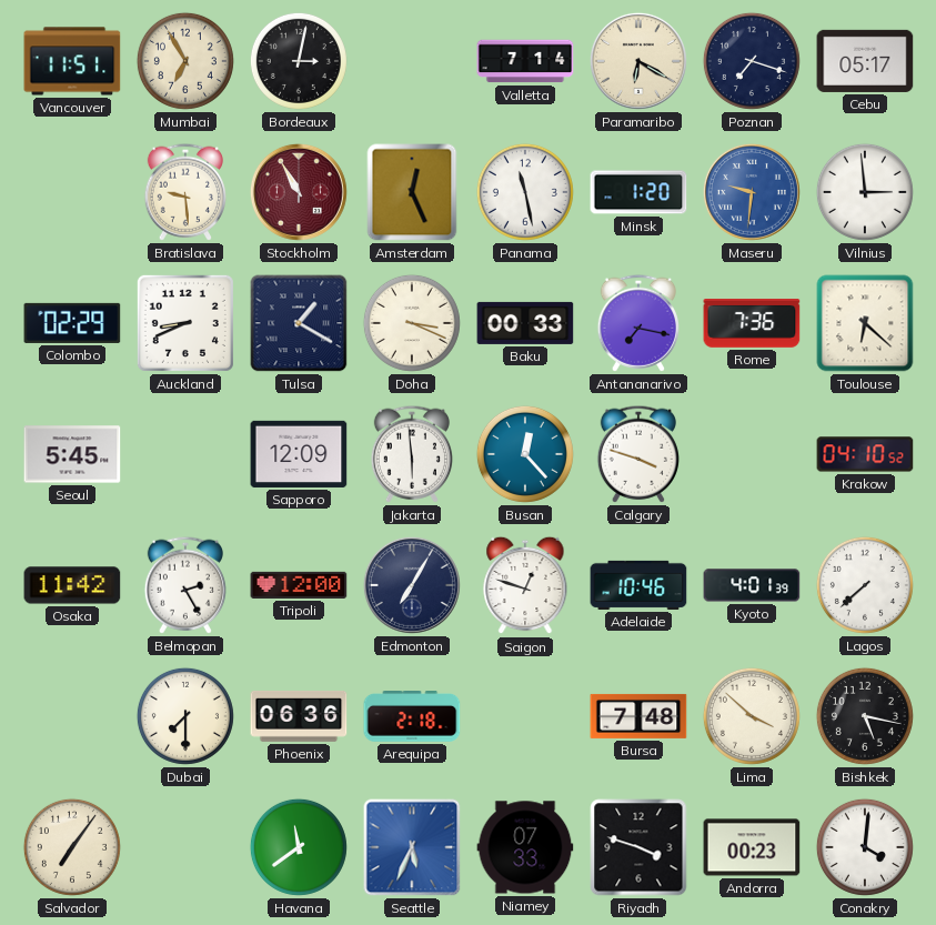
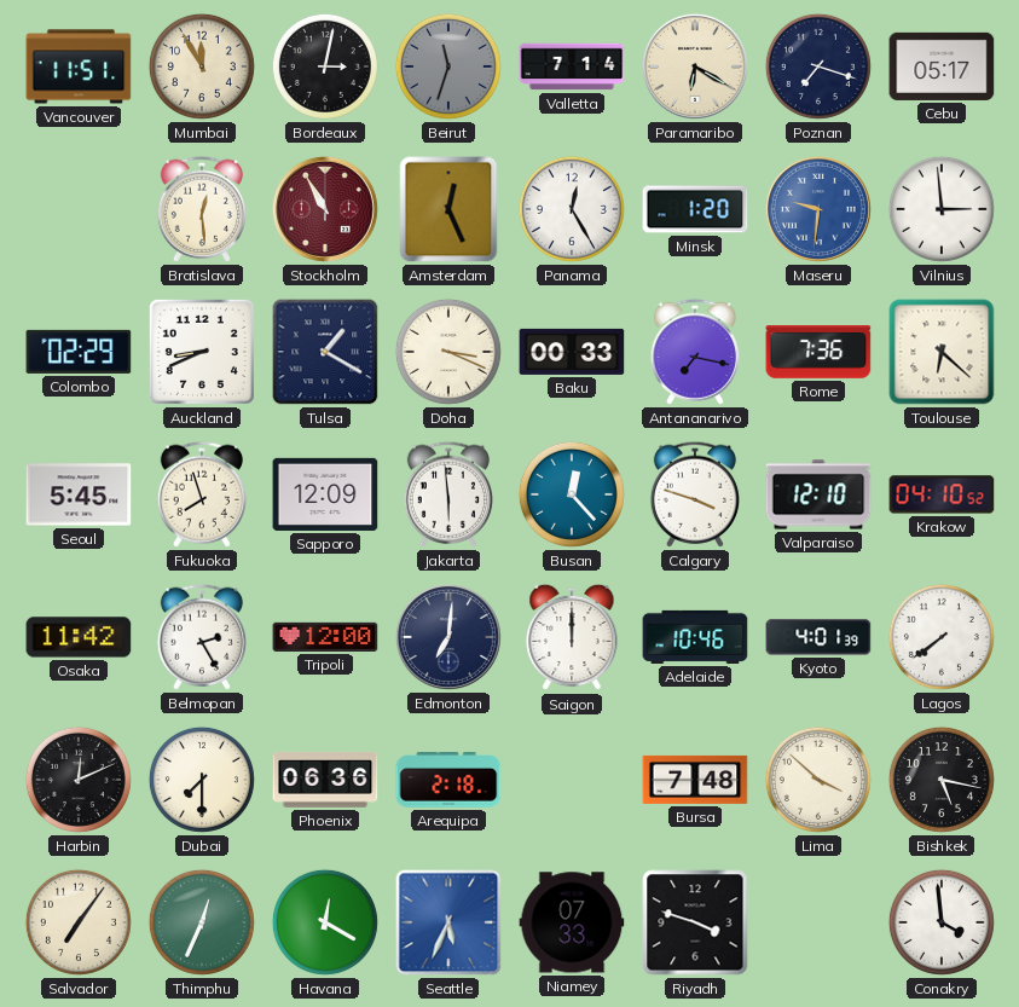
Mumbai: 6:55 -> 11:55 (202, 66)
Beirut: none -> 11:33 (448, 66)
Bratislava: 9:29 -> 12:29 (201, 209)
Panama: 11:28 -> 12:25 (572, 209)
Fukuoka: none -> 7:57 (201, 494)
Valparaiso: none -> 12:10 (818, 494)
Edmonton: 7:05 -> 7:01 (448, 637)
Saigon: 12:48 -> 12:00 (572, 637)
Lagos: 7:38 -> 7:39 (942, 637)
Harbin: none -> 12:11 (79, 780)
Thimphu: none -> 12:34 (202, 922)
Havana: 11:39 -> 12:20 (325, 922)
Andorra: 00:23 -> none (752, 847)
Conakry: 4:01 -> 3:59 (942, 922)
